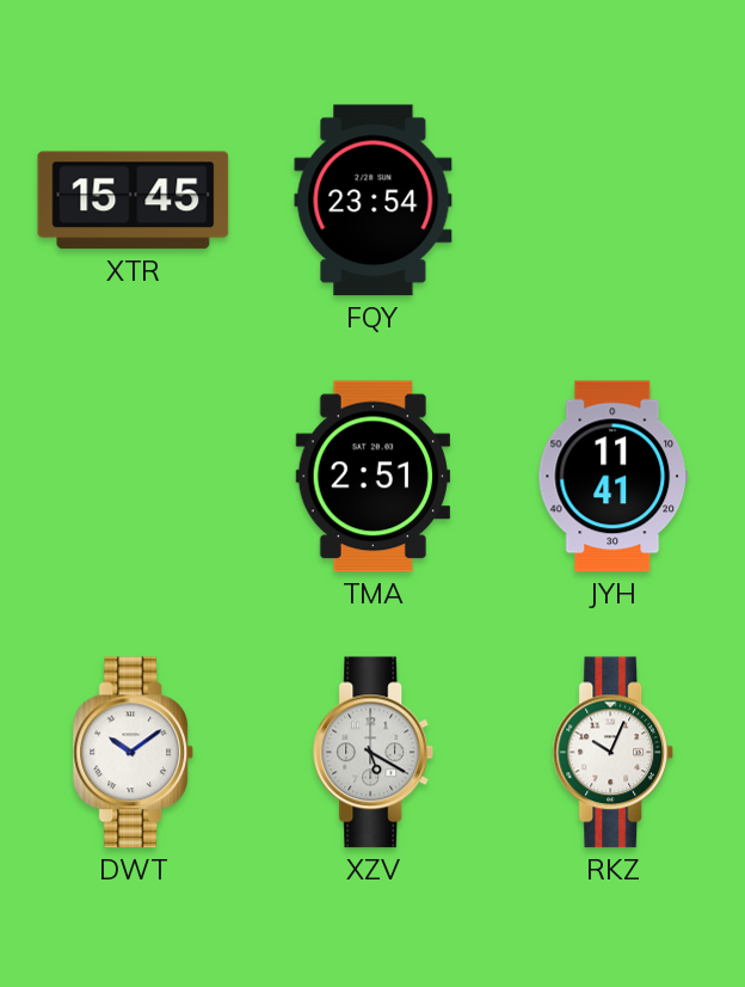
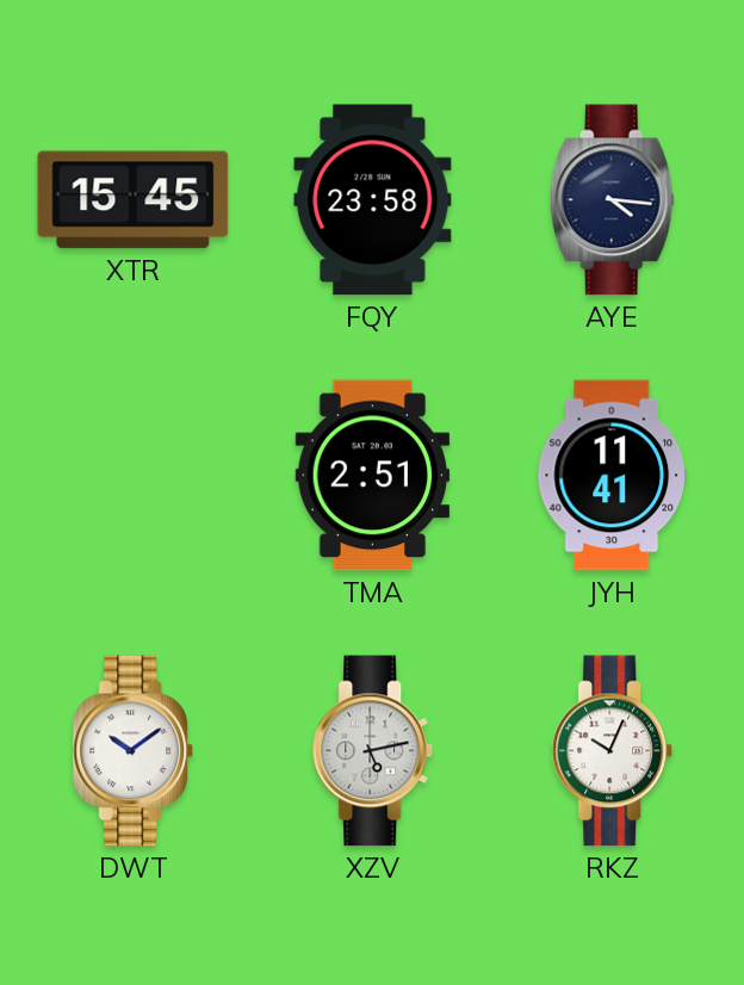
FQY: 23:54 -> 23:58 (373, 200)
AYE: none -> 4:16 (612, 200)
XZV: 5:20 -> 5:13 (373, 751)
